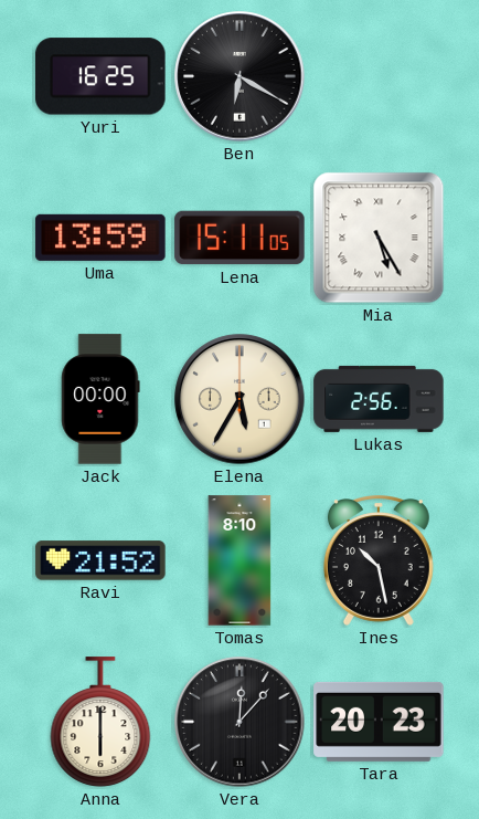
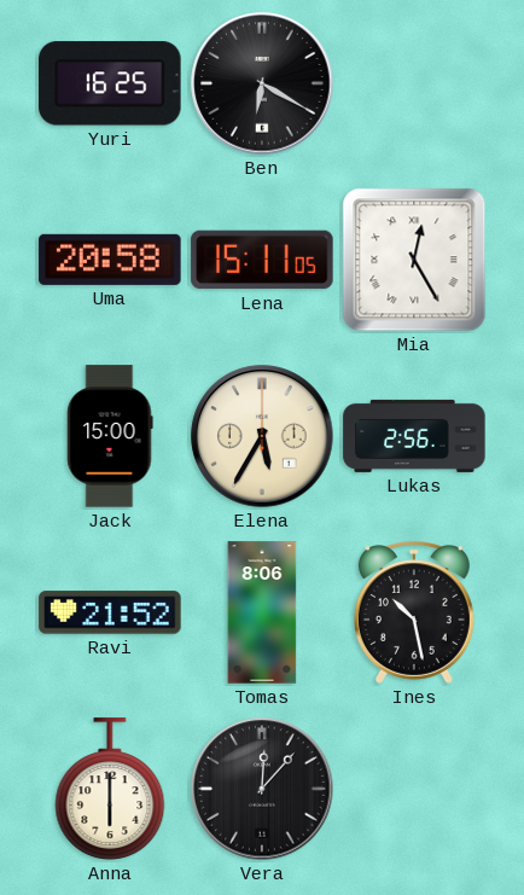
Uma: 13:59 -> 20:58 (110, 260)
Mia: 5:25 -> 12:25 (414, 260)
Jack: 00:00 -> 15:00 (110, 436)
Tomas: 8:10 -> 8:06 (262, 612)
Tara: 20:23 -> none (379, 722)
